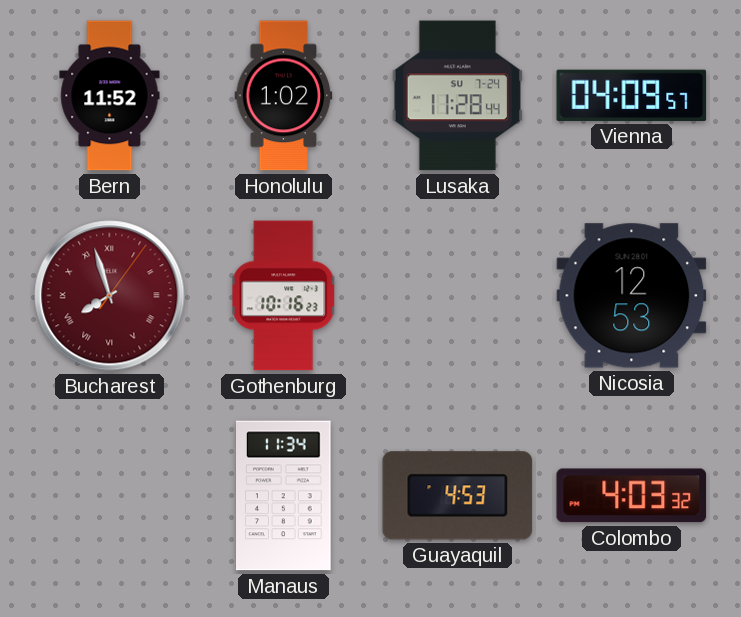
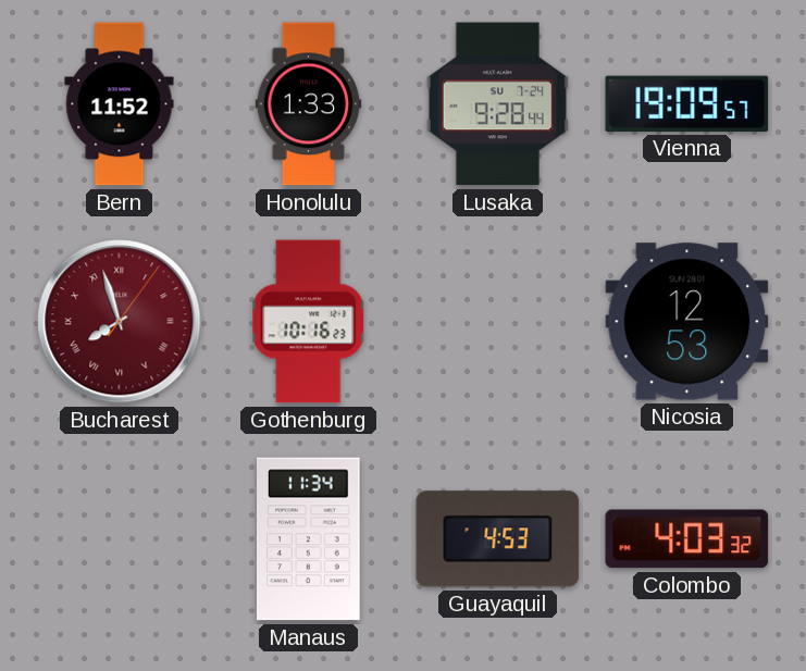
Honolulu: 1:02 -> 1:33 (309, 104)
Lusaka: 11:28 -> 9:28 (497, 104)
Vienna: 04:09 -> 19:09 (687, 103)
